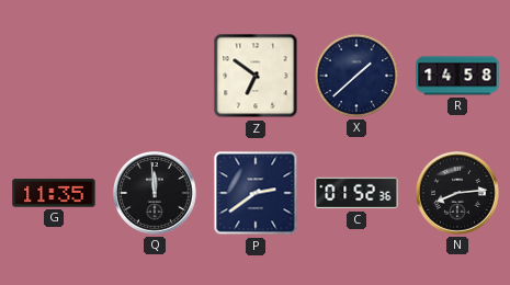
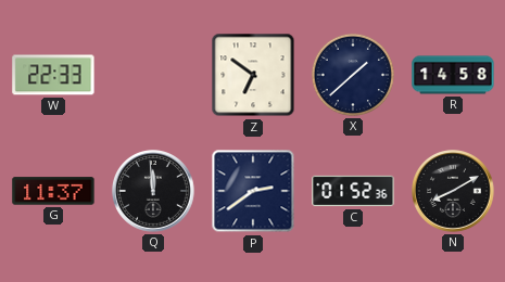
W: none -> 22:33 (53, 75)
G: 11:35 -> 11:37 (53, 191)
N: 8:14 -> 8:10 (454, 192)
